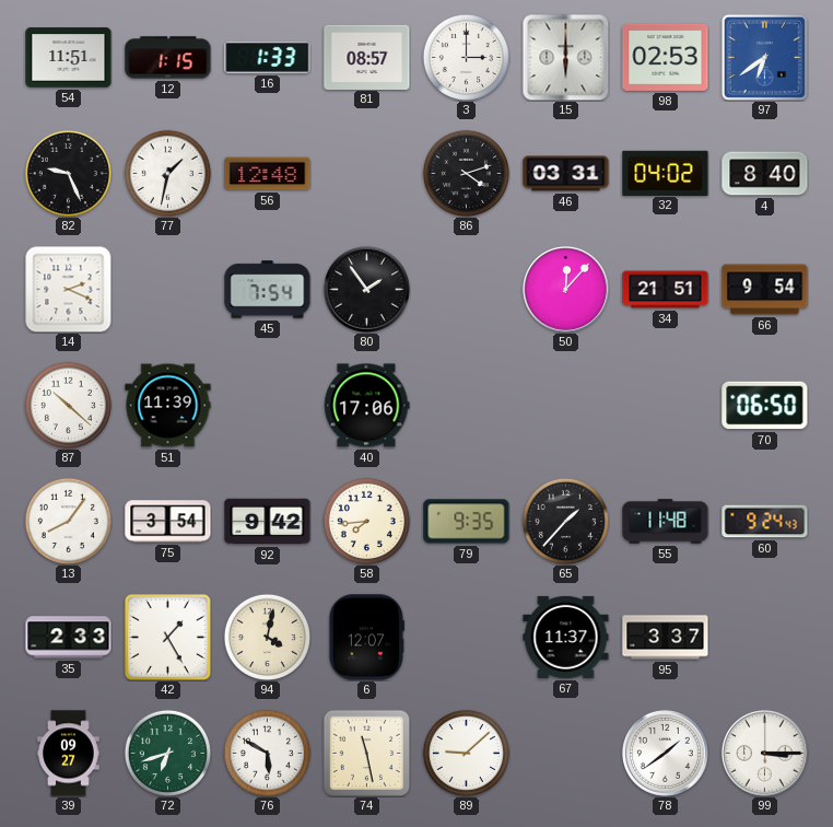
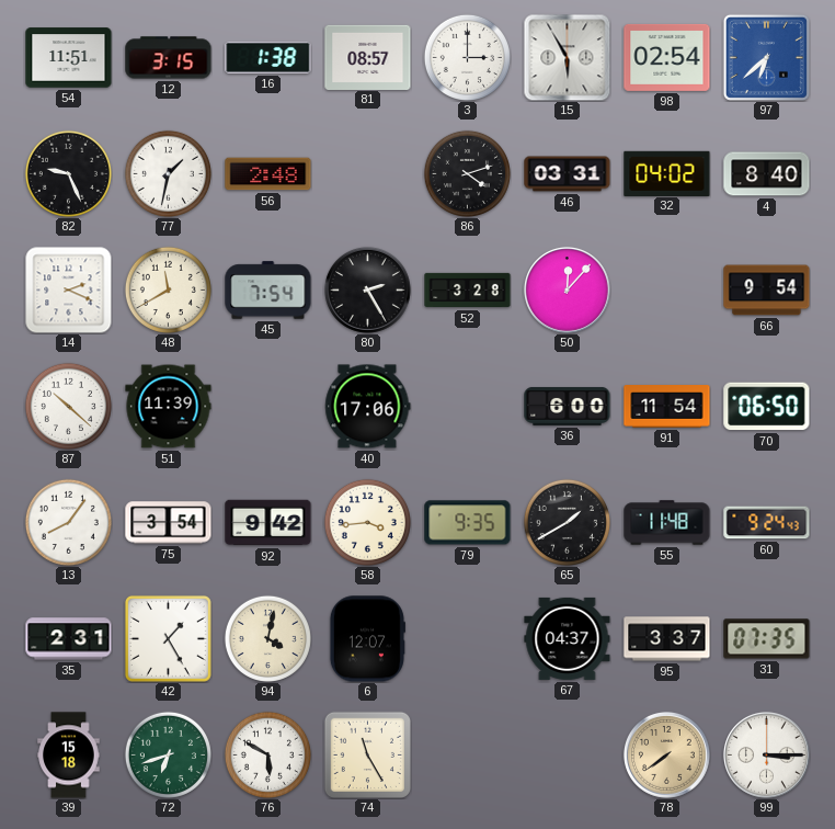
12: 1:15 -> 3:15 (169, 58)
16: 1:33 -> 1:38 (268, 57)
15: 6:00 -> 5:55 (567, 57)
98: 02:53 -> 02:54 (667, 57)
97: 6:39 -> 6:38 (766, 57)
56: 12:48 -> 2:48 (268, 174)
48: none -> 11:40 (168, 289)
80: 1:54 -> 2:25 (368, 291)
52: none -> 3:28 (468, 291)
34: 21:51 -> none (666, 290)
36: none -> 6:00 (568, 406)
91: none -> 11:54 (667, 407)
58: 7:44 -> 3:44 (367, 522)
65: 1:37 -> 1:40 (567, 522)
35: 2:33 -> 2:31 (69, 639)
67: 11:37 -> 04:37 (568, 638)
31: none -> 07:35 (767, 639)
39: 09:27 -> 15:18 (69, 756)
74: 11:28 -> 11:25 (367, 754)
89: 9:08 -> none (466, 753)
78: 1:39 -> 7:39 (667, 756)
78 dial: white -> champagne (667, 756)
